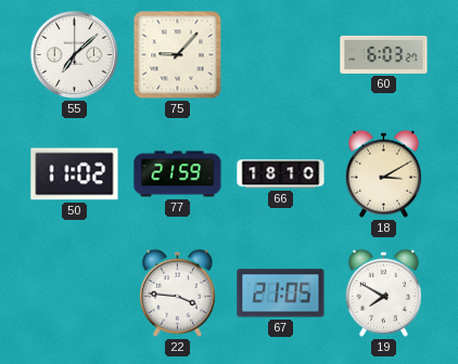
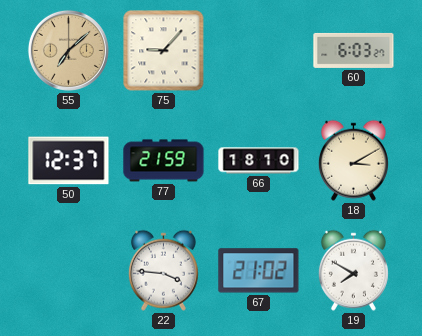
55 dial: white -> champagne (68, 50)
50: 11:02 -> 12:37 (69, 161)
67: 21:05 -> 21:02 (259, 271)
